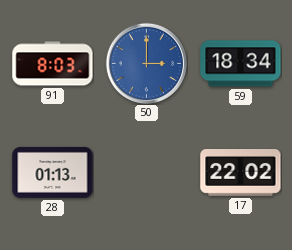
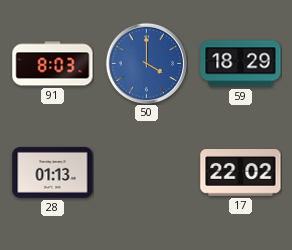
50: 3:00 -> 4:00 (146, 63)
59: 18:34 -> 18:29 (241, 64)
